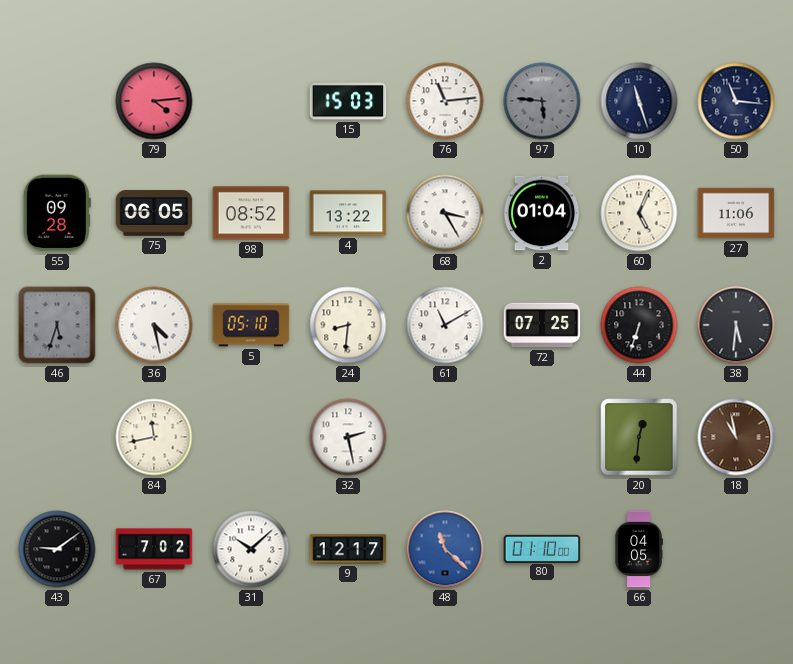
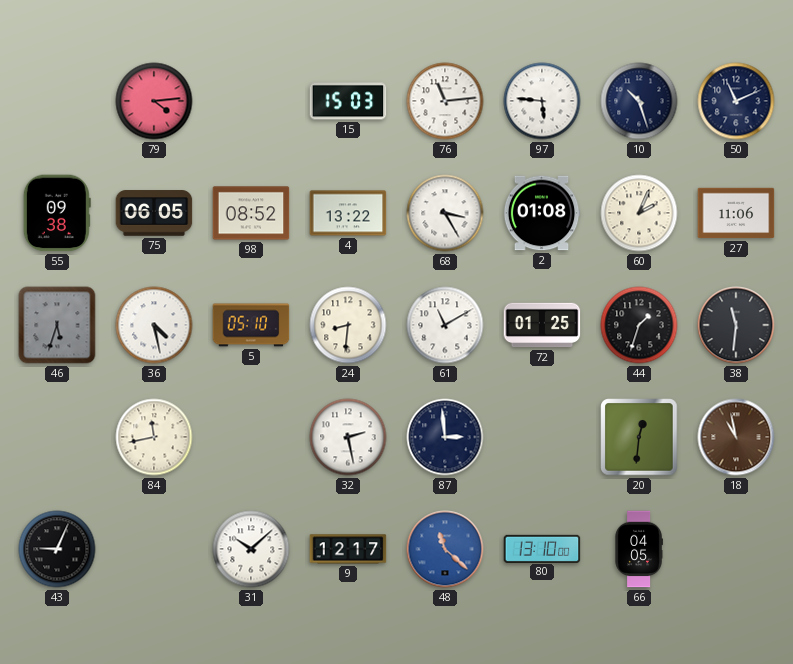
97 dial: grey -> white (542, 101)
10: 11:27 -> 10:27 (639, 101)
50: 11:16 -> 11:11 (736, 101)
55: 09:28 -> 09:38 (57, 213)
2: 01:04 -> 01:08 (542, 213)
60: 5:04 -> 2:04 (639, 213)
72: 07:25 -> 01:25 (542, 325)
44: 6:33 -> 1:33 (639, 325)
38: 5:31 -> 11:31 (736, 325)
87: none -> 2:59 (445, 437)
43: 9:09 -> 9:04 (57, 549)
67: 7:02 -> none (154, 549)
80: 01:10 -> 13:10 (542, 548)
